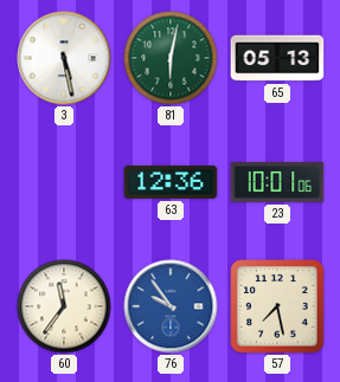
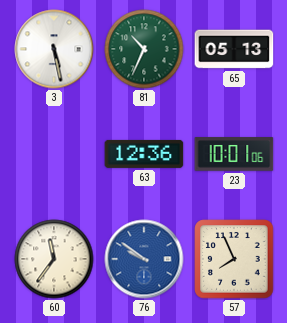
81: 6:02 -> 10:34 (144, 49)
76: 9:54 -> 9:51 (144, 259)
57: 7:28 -> 7:56 (234, 259)
